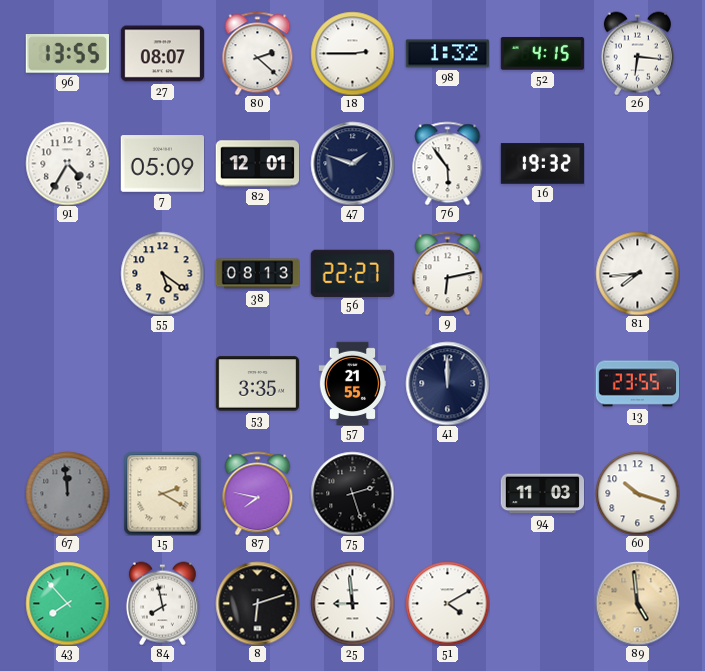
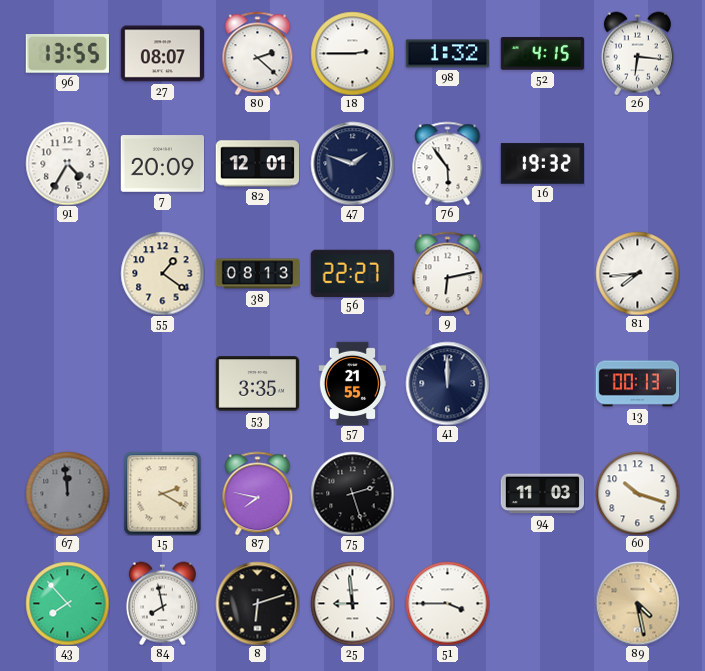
7: 05:09 -> 20:09 (162, 164)
55: 5:21 -> 1:21 (162, 273)
13: 23:55 -> 00:13 (637, 384)
51: 4:10 -> 3:45 (447, 603)
89: 4:59 -> 4:28 (637, 603)
